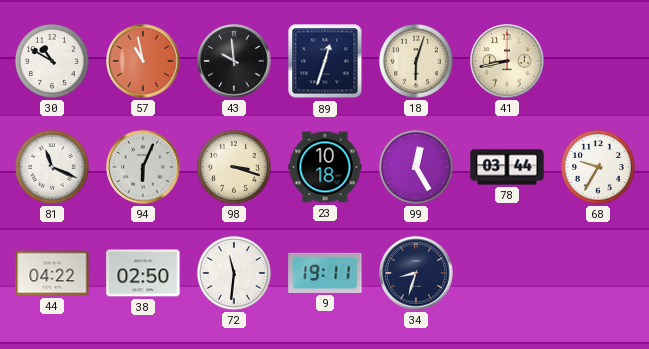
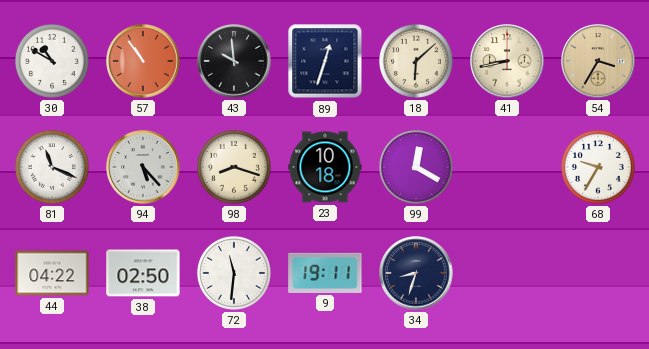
57: 10:58 -> 10:54 (143, 61)
18: 6:03 -> 6:08 (416, 61)
54: none -> 3:35 (598, 61)
94: 6:04 -> 5:23 (143, 167)
98: 3:18 -> 8:18 (234, 167)
99: 12:25 -> 12:20 (416, 167)
78: 03:44 -> none (507, 167)
